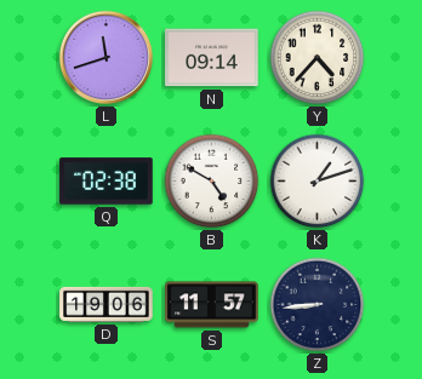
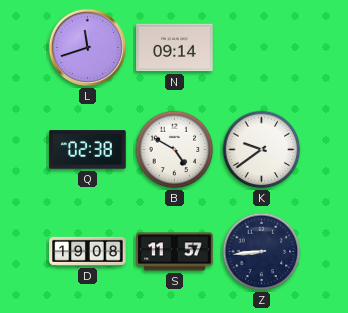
Y: 4:37 -> none (318, 58)
K: 1:12 -> 9:39 (262, 150)
D: 19:06 -> 19:08 (88, 251)
